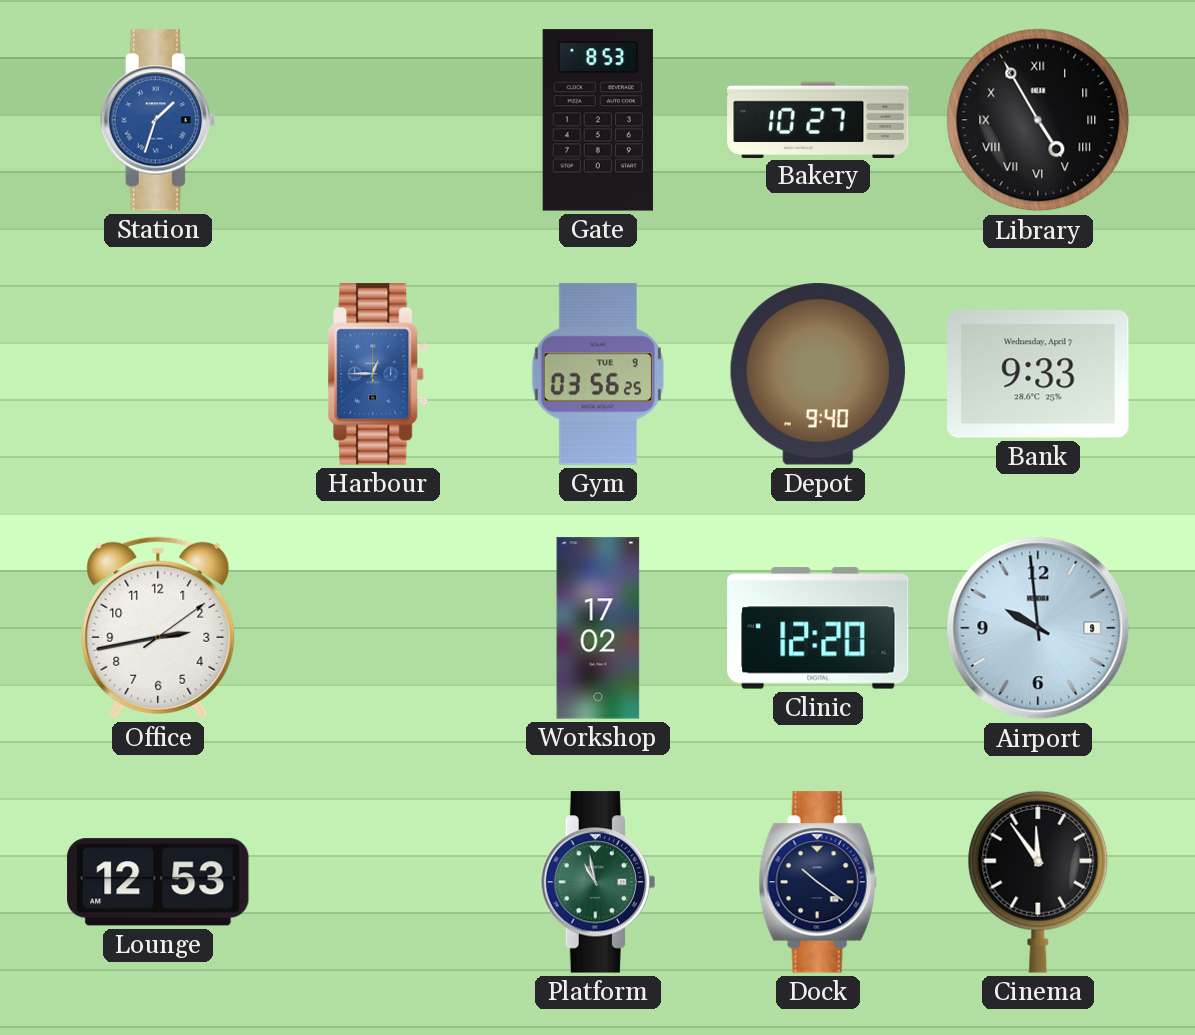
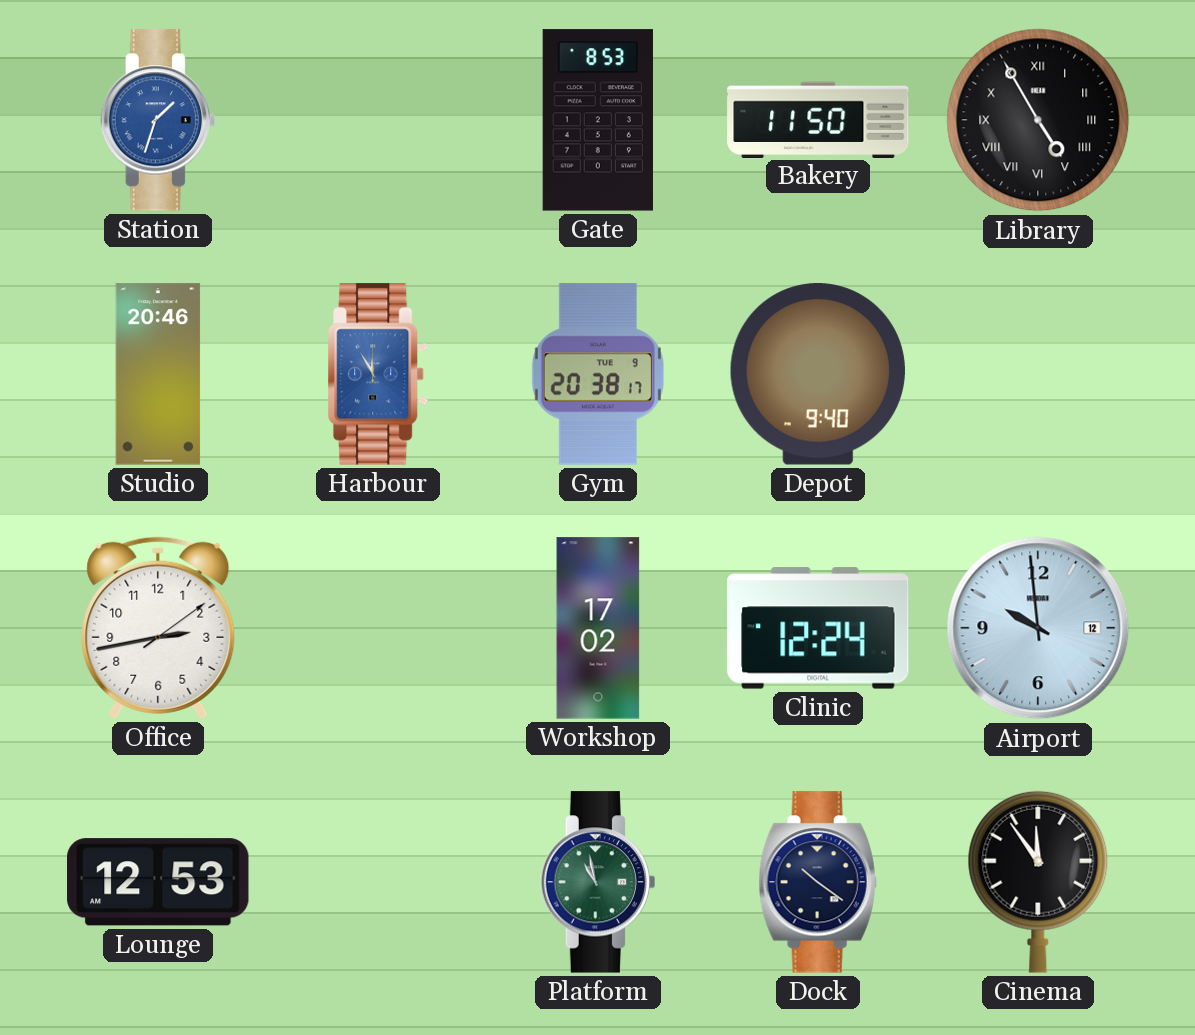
Bakery: 10:27 -> 11:50 (818, 119)
Studio: none -> 20:46 (158, 374)
Harbour: 12:45 -> 11:55 (378, 374)
Gym: 03:56 -> 20:38 (598, 374)
Bank: 9:33 -> none (1038, 374)
Clinic: 12:20 -> 12:24 (818, 628)
Airport date: 9 -> 12 (1038, 628)
